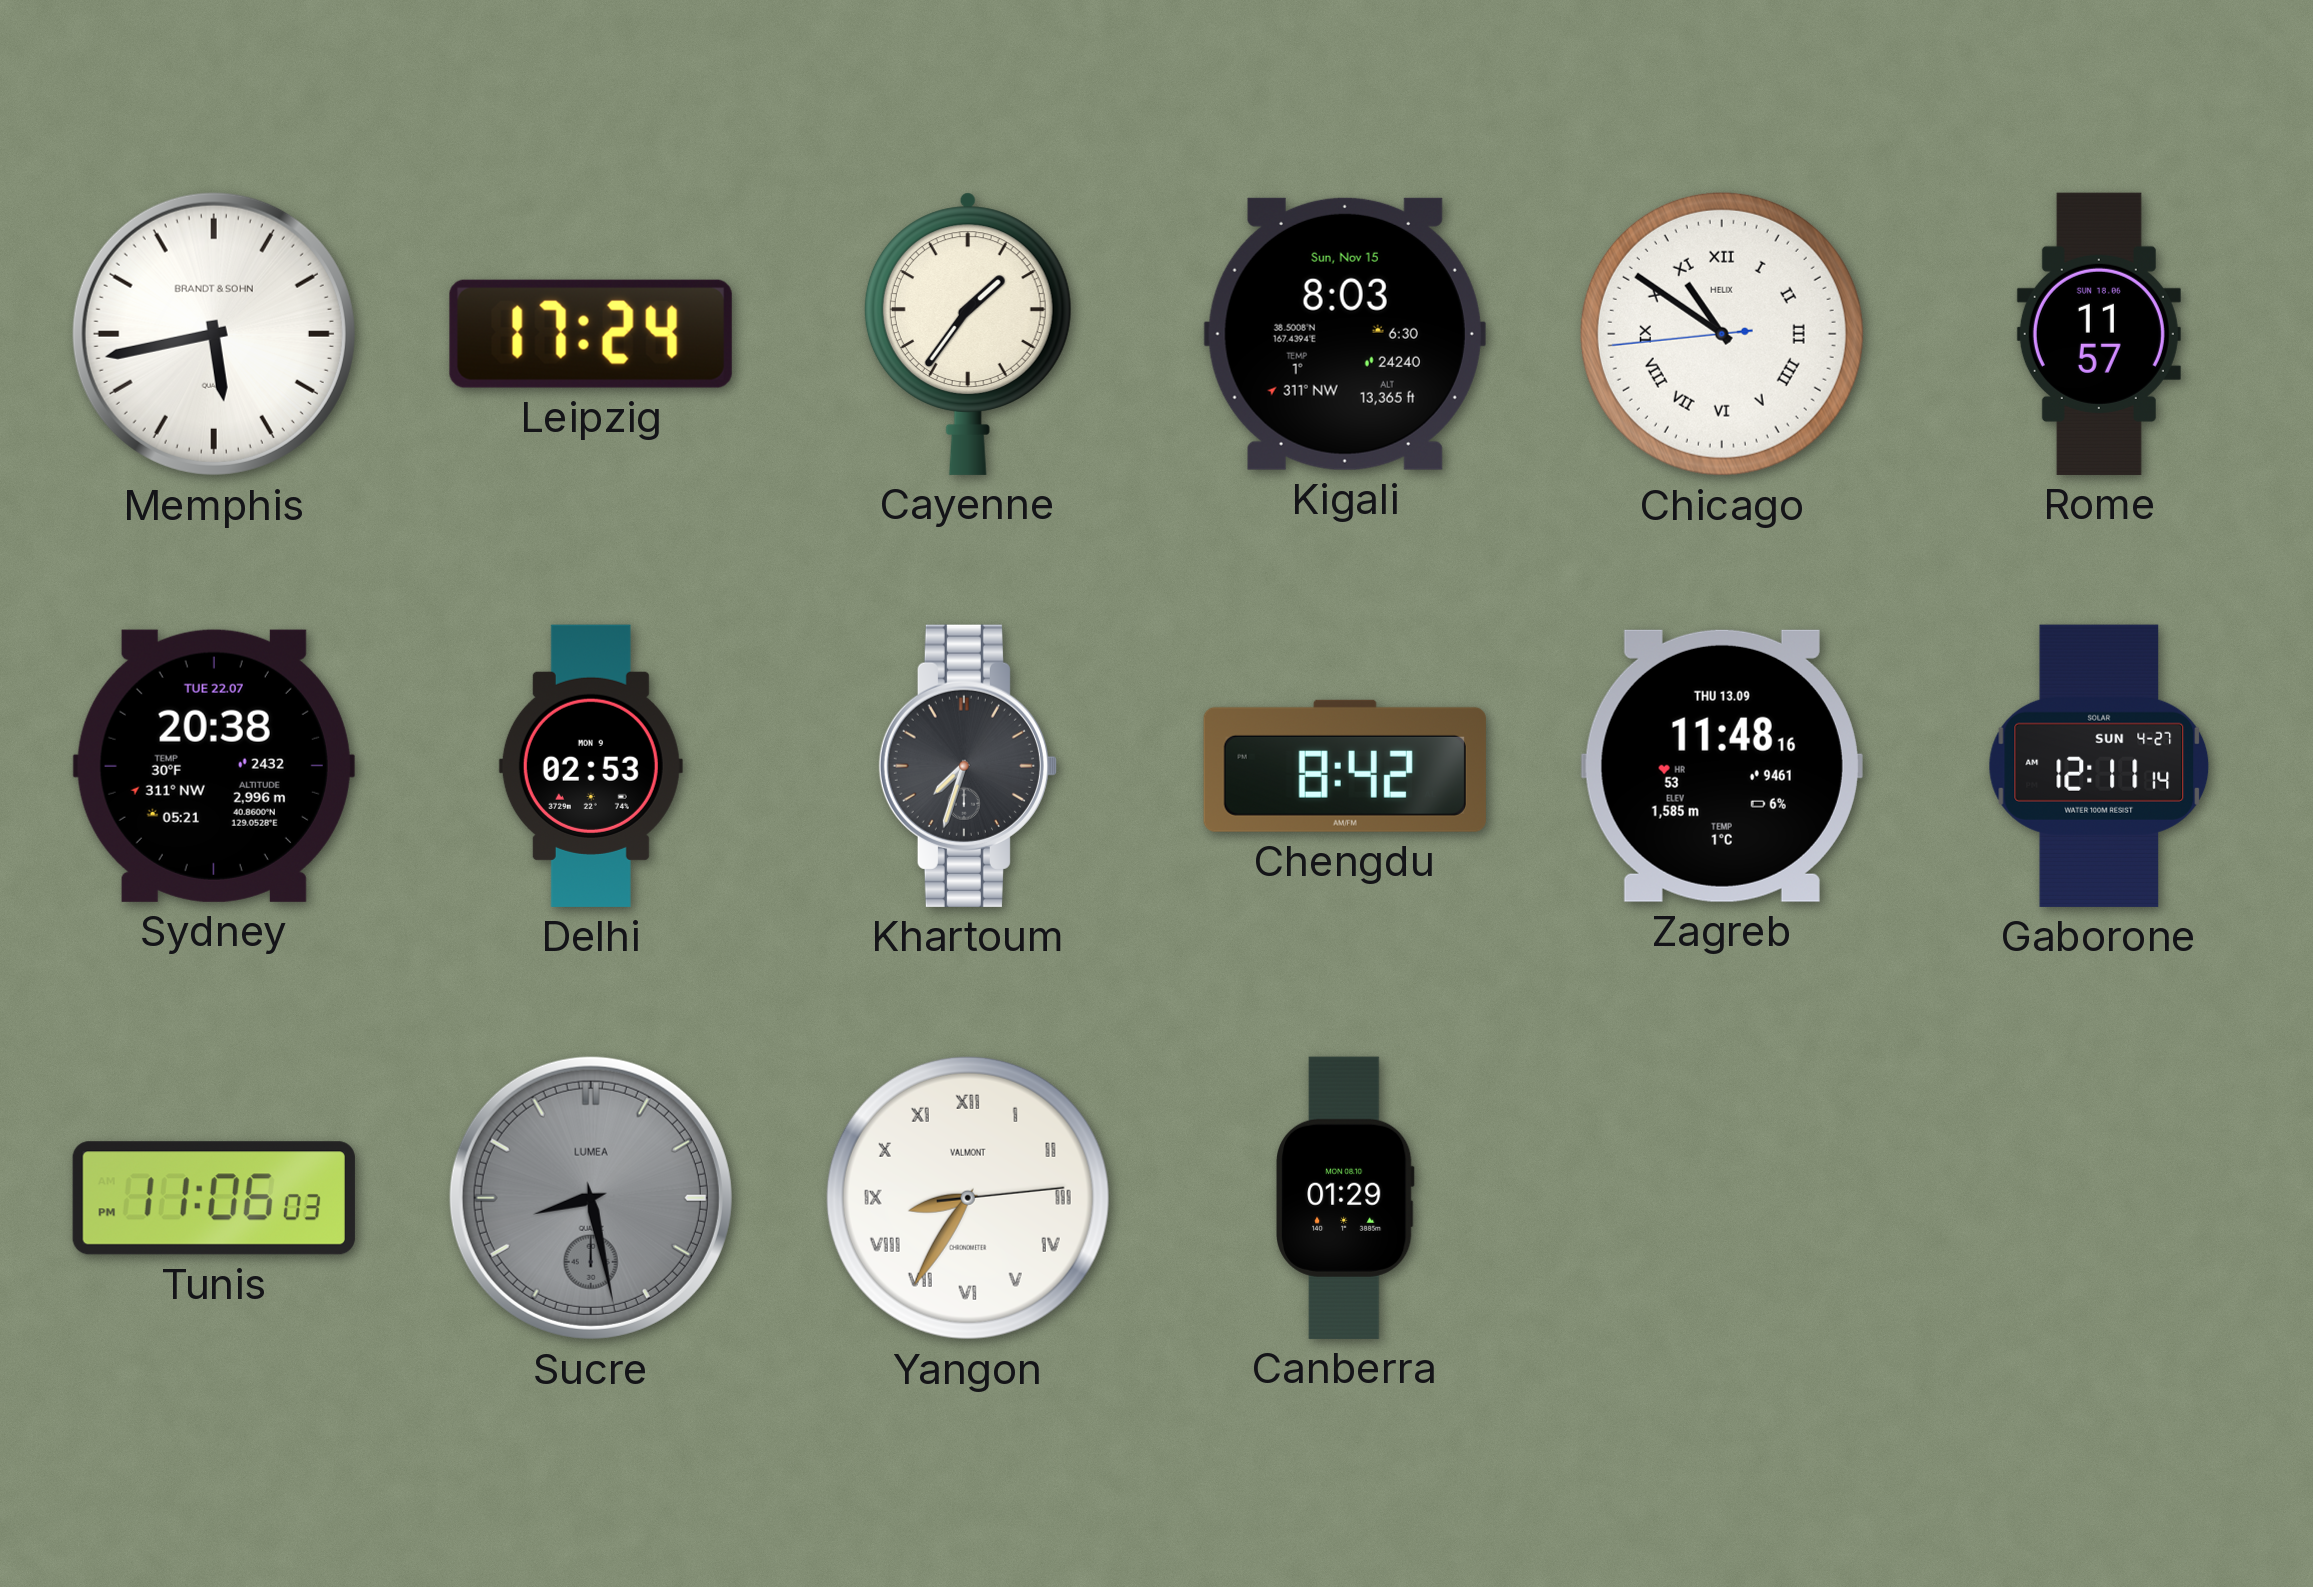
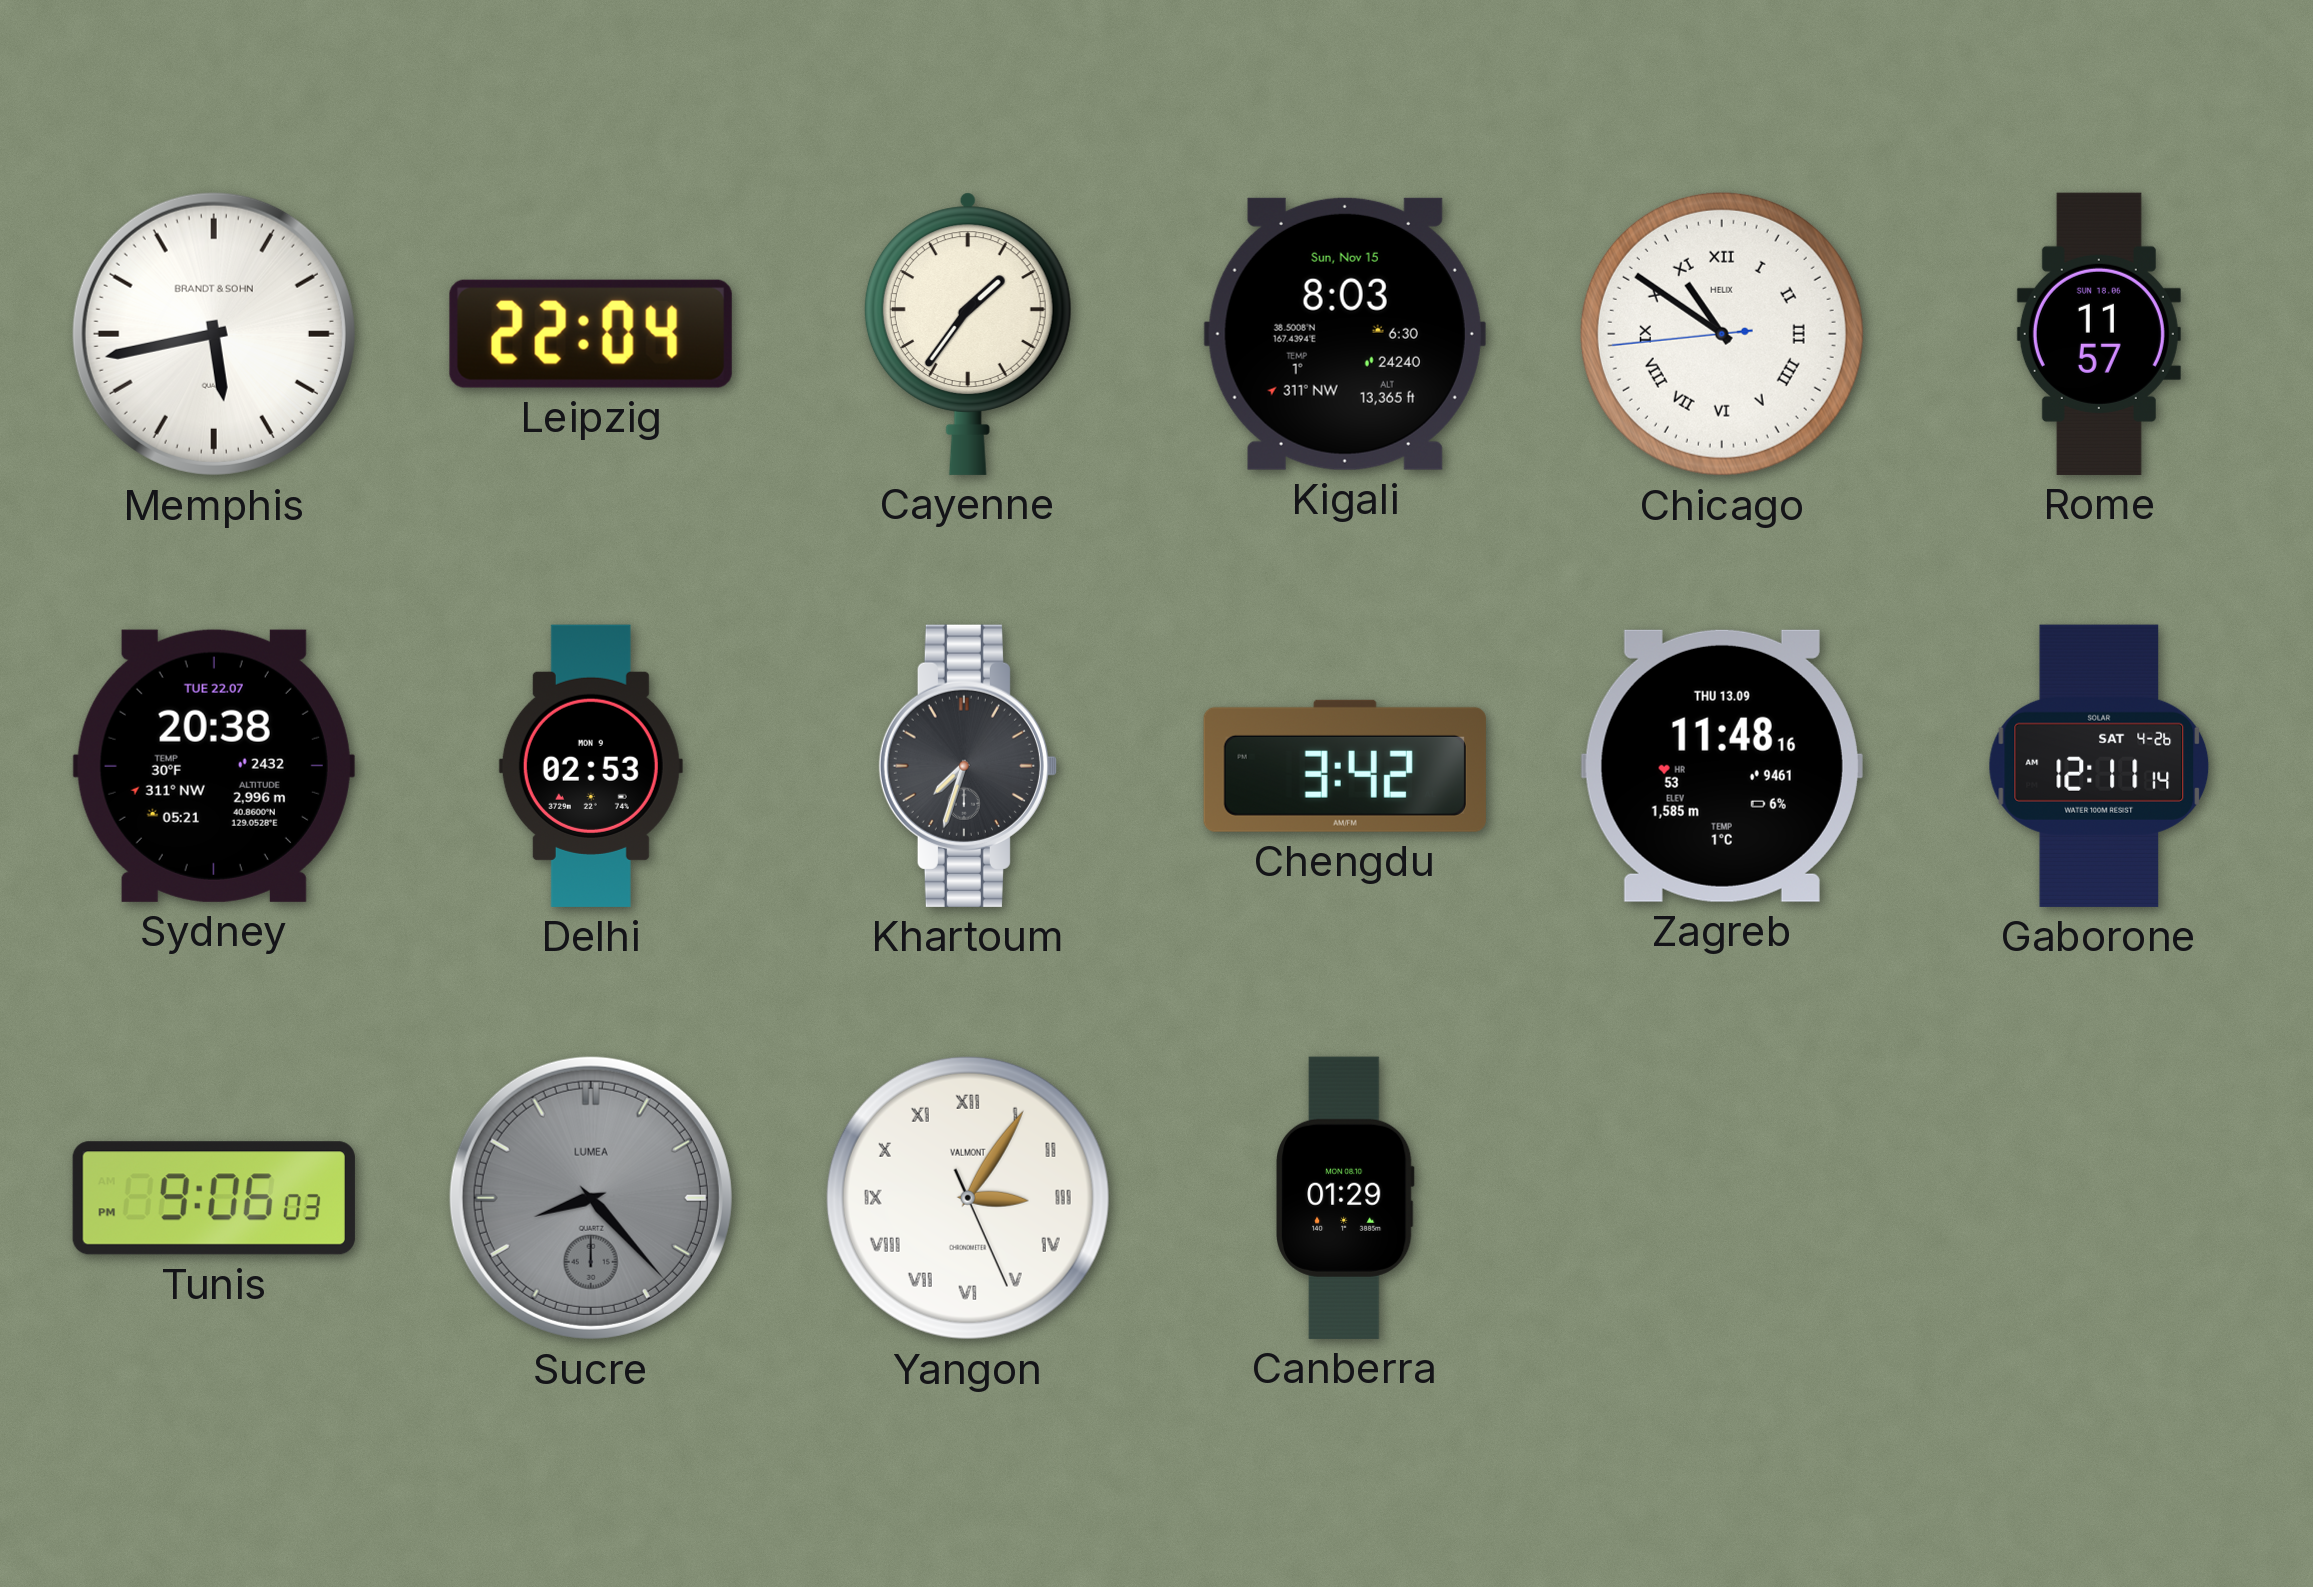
Leipzig: 17:24 -> 22:04 (591, 334)
Chengdu: 8:42 -> 3:42 (1345, 766)
Gaborone date: SUN 4-27 -> SAT 4-26 (2099, 766)
Tunis: 11:06 -> 9:06 (214, 1198)
Sucre: 8:28 -> 8:23 (591, 1198)
Yangon: 8:35 -> 3:05 (968, 1198)
